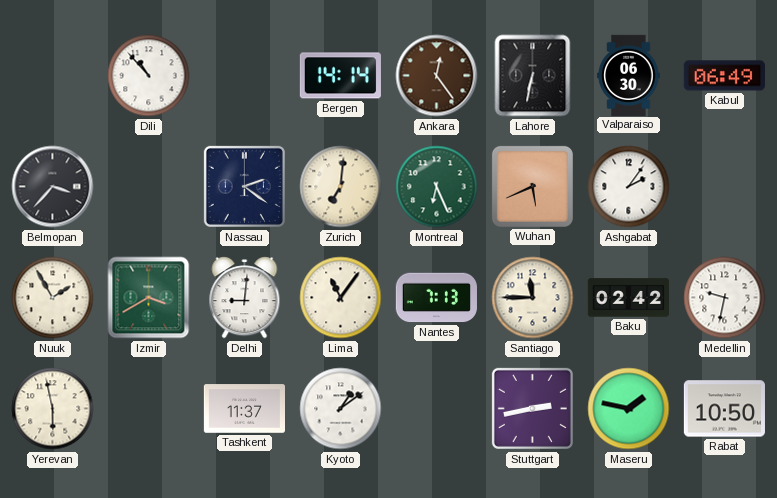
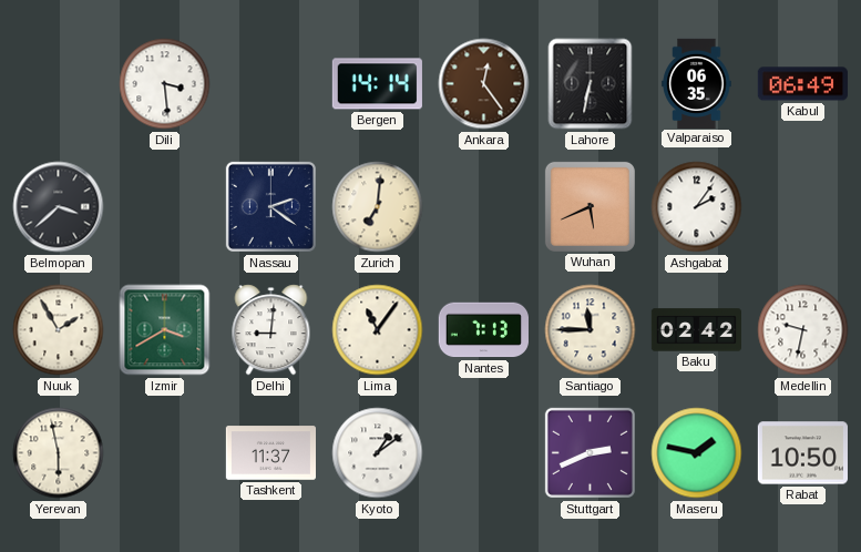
Dili: 10:53 -> 3:29 (165, 84)
Valparaiso: 06:30 -> 06:35 (697, 83)
Belmopan: 3:37 -> 3:38 (59, 207)
Montreal: 6:26 -> none (437, 187)
Stuttgart: 2:43 -> 2:41 (590, 452)
